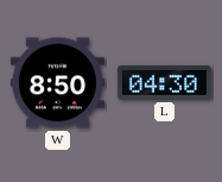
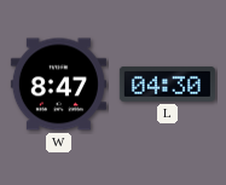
W: 8:50 -> 8:47 (58, 85)
